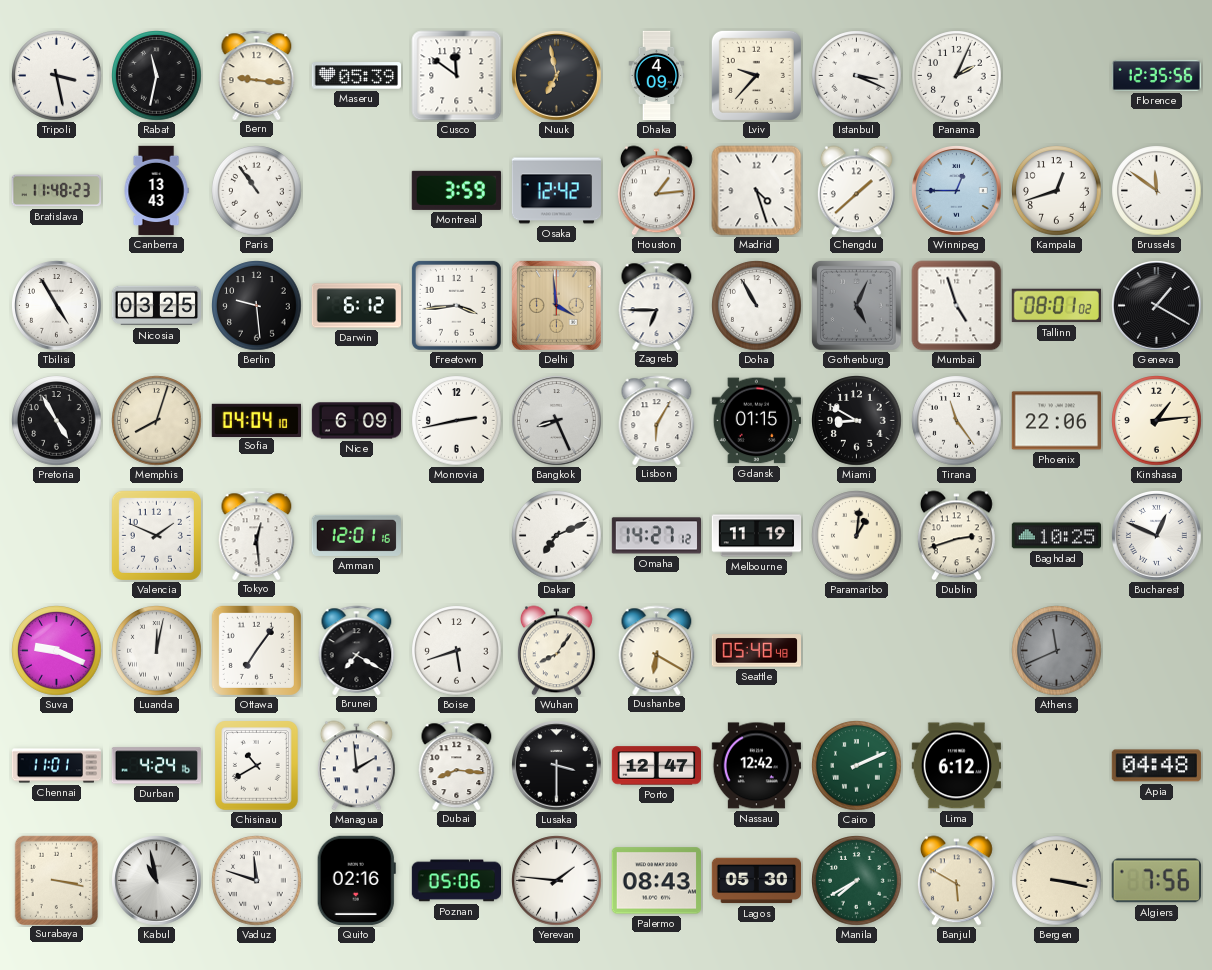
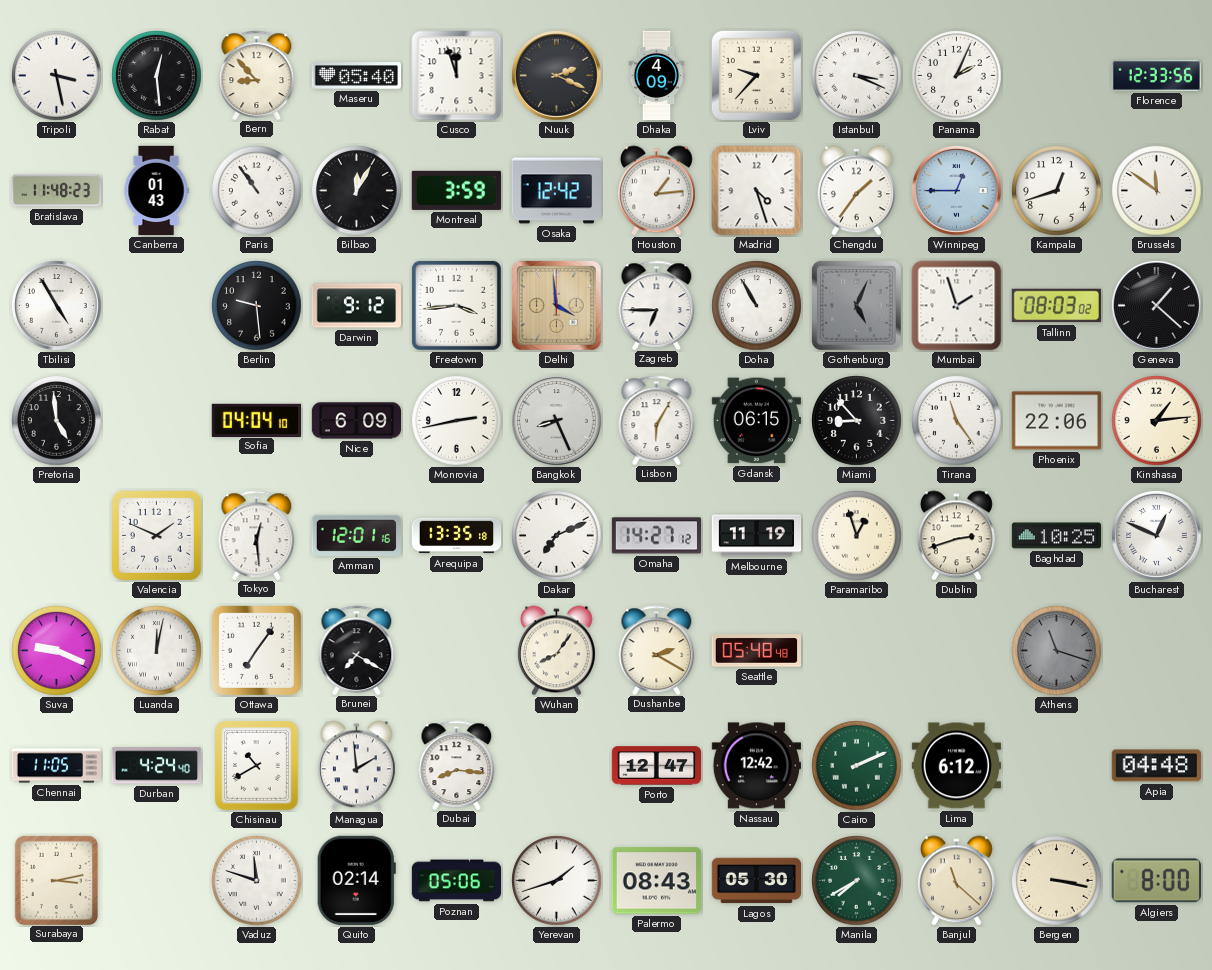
Rabat: 11:32 -> 12:29 (157, 76)
Bern: 9:16 -> 8:53 (257, 75)
Maseru: 05:39 -> 05:40 (356, 76)
Cusco: 11:51 -> 11:57 (457, 76)
Nuuk: 6:58 -> 2:19 (557, 76)
Florence: 12:35 -> 12:33 (1157, 75)
Canberra: 13:43 -> 01:43 (156, 191)
Bilbao: none -> 12:05 (357, 191)
Chengdu: 1:38 -> 1:36 (856, 191)
Nicosia: 03:25 -> none (156, 306)
Darwin: 6:12 -> 9:12 (356, 306)
Mumbai: 4:57 -> 1:57 (957, 306)
Tallinn: 08:01 -> 08:03 (1056, 306)
Geneva: 1:20 -> 1:22 (1157, 306)
Pretoria: 4:55 -> 4:59 (57, 421)
Memphis: 8:03 -> none (157, 421)
Gdansk: 01:15 -> 06:15 (756, 421)
Miami: 8:50 -> 8:53 (857, 421)
Arequipa: none -> 13:35 (457, 536)
Paramaribo: 1:01 -> 12:57 (857, 536)
Boise: 5:42 -> none (457, 651)
Dushanbe: 6:20 -> 2:20 (657, 650)
Athens: 11:41 -> 11:18 (1057, 651)
Chennai: 11:01 -> 11:05 (57, 766)
Durban: 4:24:16 -> 4:24:40 (157, 766)
Lusaka: 3:30 -> none (557, 766)
Surabaya: 3:17 -> 3:13 (56, 880)
Kabul: 10:58 -> none (157, 881)
Quito: 02:16 -> 02:14 (356, 880)
Yerevan: 1:46 -> 1:42 (557, 881)
Banjul: 5:50 -> 11:22 (956, 881)
Algiers: 7:56 -> 8:00 (1156, 881)
